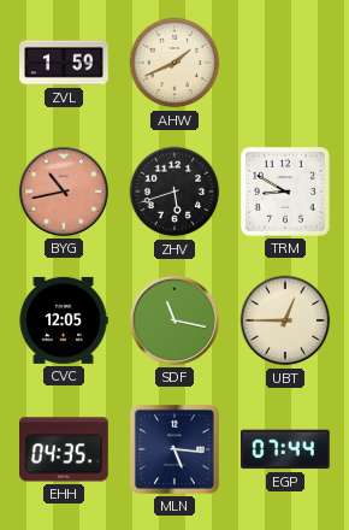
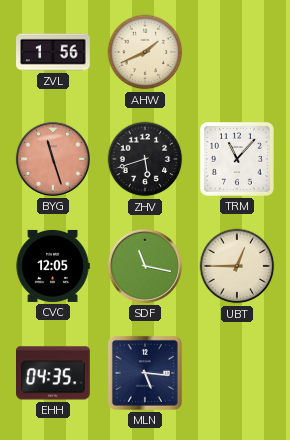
ZVL: 1:59 -> 1:56 (53, 52)
BYG: 10:43 -> 11:27 (53, 159)
TRM: 8:50 -> 11:07 (237, 159)
EGP: 07:44 -> none (286, 449)
